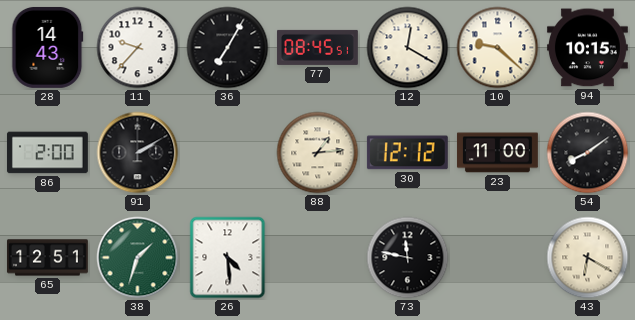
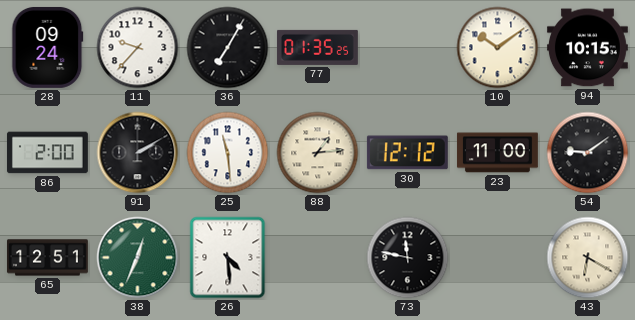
28: 14:43 -> 09:24 (48, 47)
77: 08:45 -> 01:35 (317, 47)
12: 12:20 -> none (408, 48)
10: 9:22 -> 10:09 (498, 48)
25: none -> 11:29 (228, 153)
54: 8:09 -> 9:09 (588, 153)
38: 1:33 -> 12:34 (138, 258)
